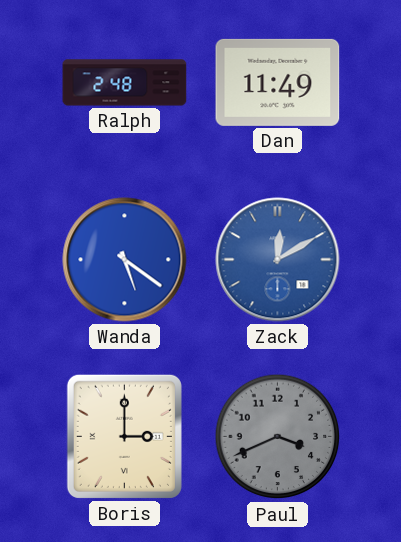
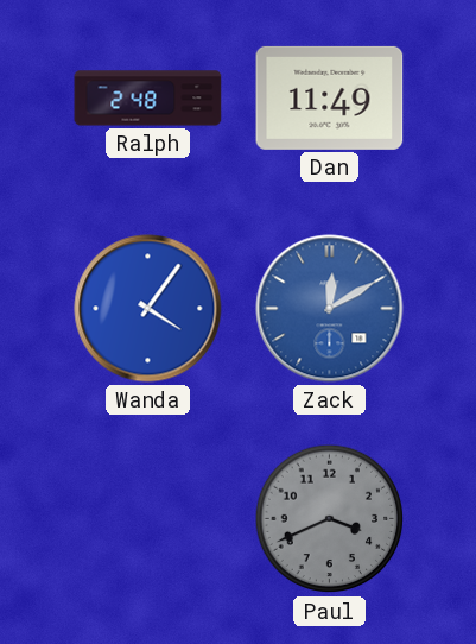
Wanda: 5:21 -> 4:06 (148, 309)
Boris: 3:00 -> none (124, 436)
